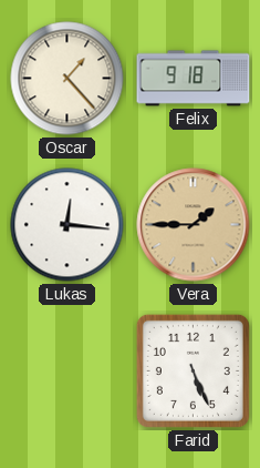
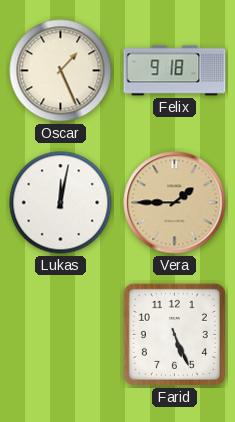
Oscar: 1:23 -> 1:26 (61, 71)
Lukas: 12:16 -> 12:02 (61, 203)
